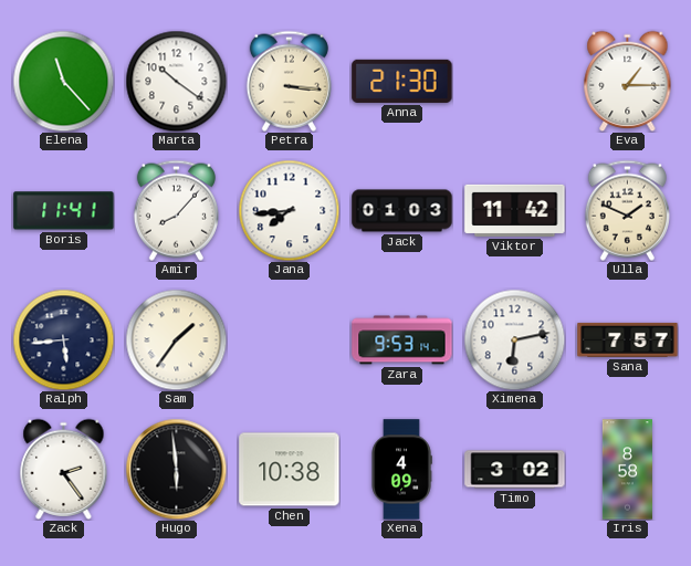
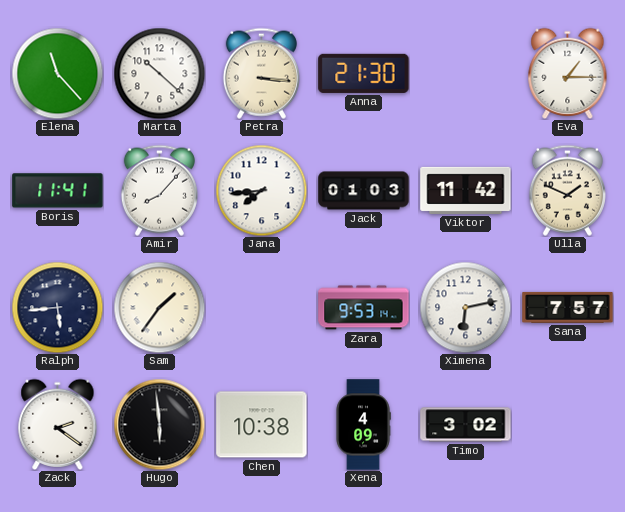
Marta: 10:21 -> 10:22 (159, 73)
Zack: 2:24 -> 2:21 (58, 424)
Iris: 8:58 -> none (627, 470)
